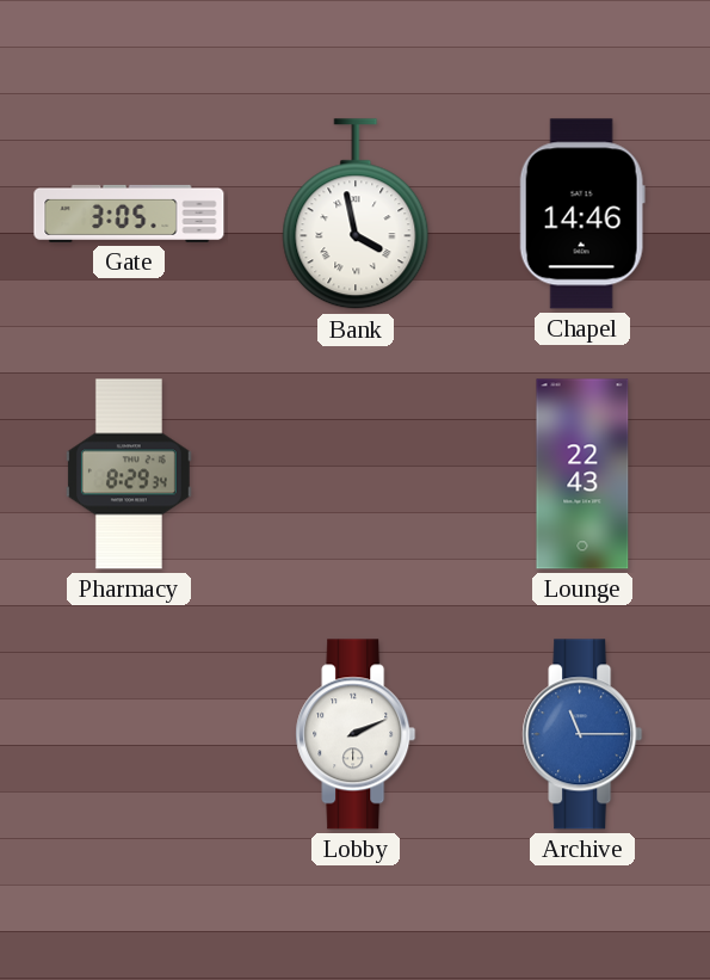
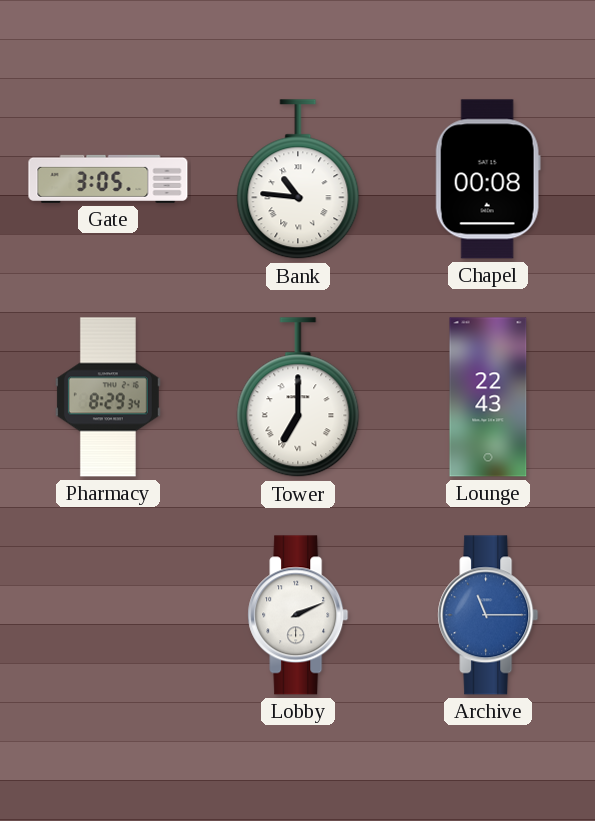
Bank: 3:58 -> 10:46 (298, 180)
Chapel: 14:46 -> 00:08 (488, 179)
Tower: none -> 7:00 (298, 398)
